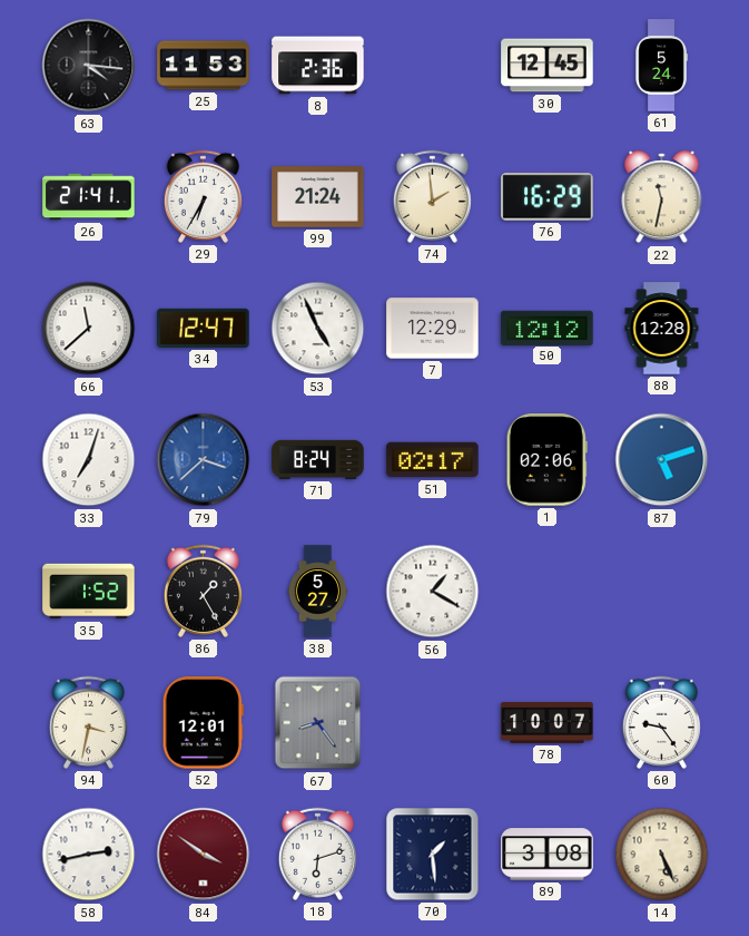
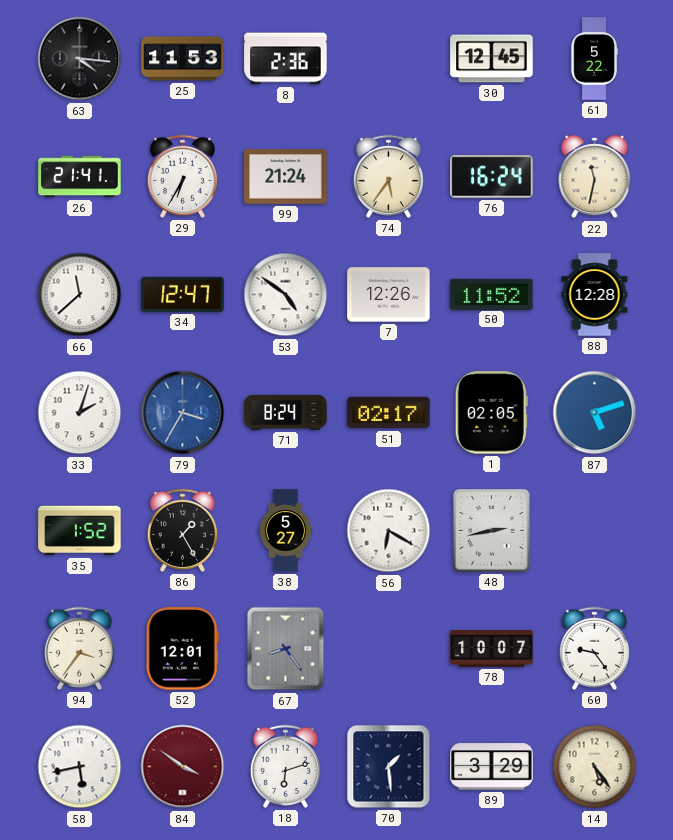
61: 5:24 -> 5:22 (594, 59)
74: 1:59 -> 5:36 (388, 176)
76: 16:29 -> 16:24 (492, 177)
53: 4:56 -> 4:51 (286, 295)
7: 12:29 -> 12:26 (389, 295)
50: 12:12 -> 11:52 (492, 294)
33: 7:03 -> 2:03 (80, 413)
79: 3:38 -> 3:35 (183, 413)
1: 02:06 -> 02:05 (491, 413)
56: 1:20 -> 6:20 (389, 531)
48: none -> 2:43 (492, 531)
94: 3:32 -> 3:36 (79, 648)
58: 2:43 -> 5:43 (80, 767)
89: 3:08 -> 3:29 (492, 767)
14: 5:26 -> 5:24 (595, 767)
